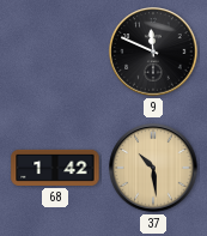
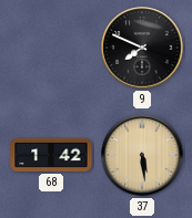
9: 11:49 -> 7:49 (142, 48)
37: 10:29 -> 5:29 (142, 155)
